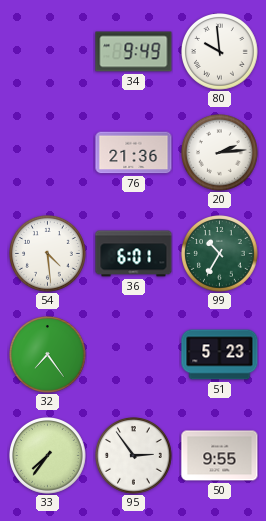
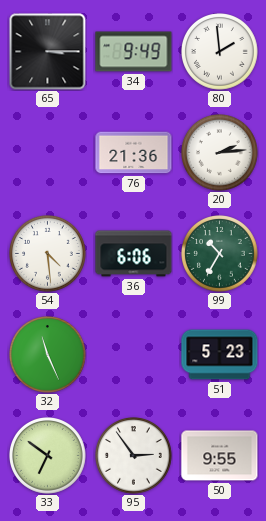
65: none -> 3:15 (48, 52)
80: 9:59 -> 1:59 (220, 52)
36: 6:01 -> 6:06 (134, 254)
32: 7:24 -> 11:26 (48, 355)
33: 7:36 -> 6:51 (48, 456)
